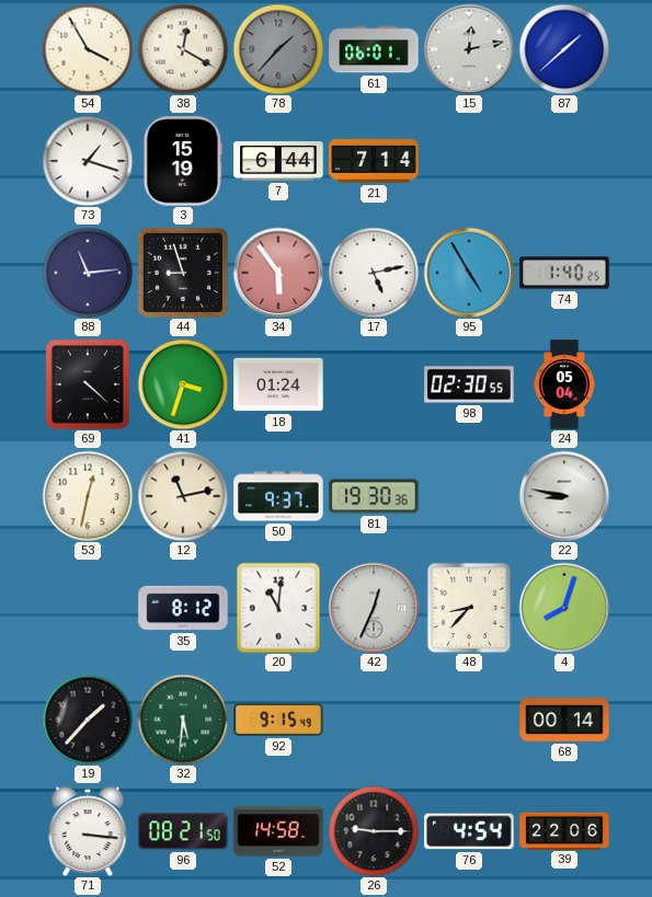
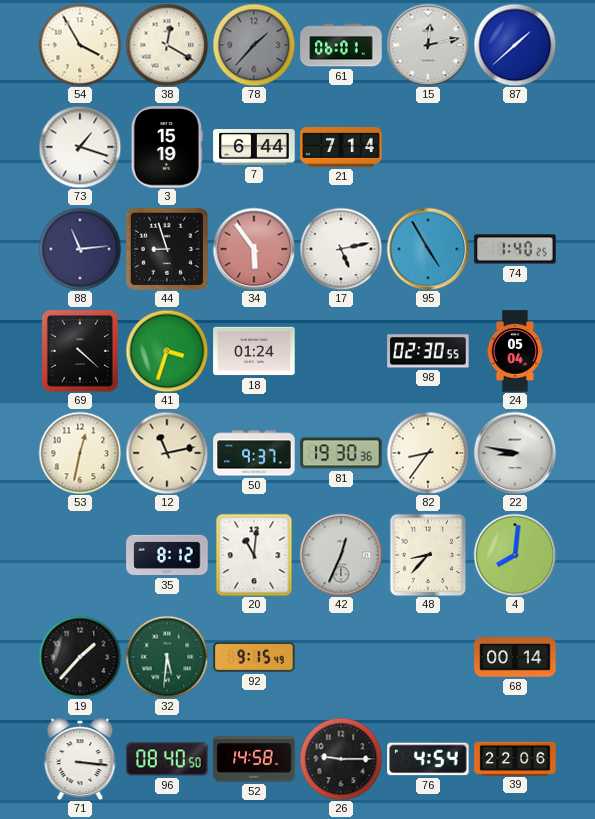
82: none -> 8:36 (428, 453)
4: 8:03 -> 8:01 (515, 555)
96: 08:21 -> 08:40 (167, 759)
